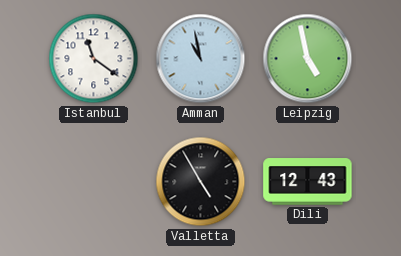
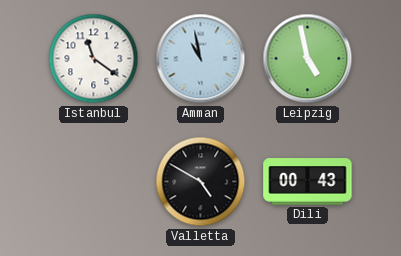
Valletta: 4:55 -> 4:50 (201, 182)
Dili: 12:43 -> 00:43 (308, 182)
